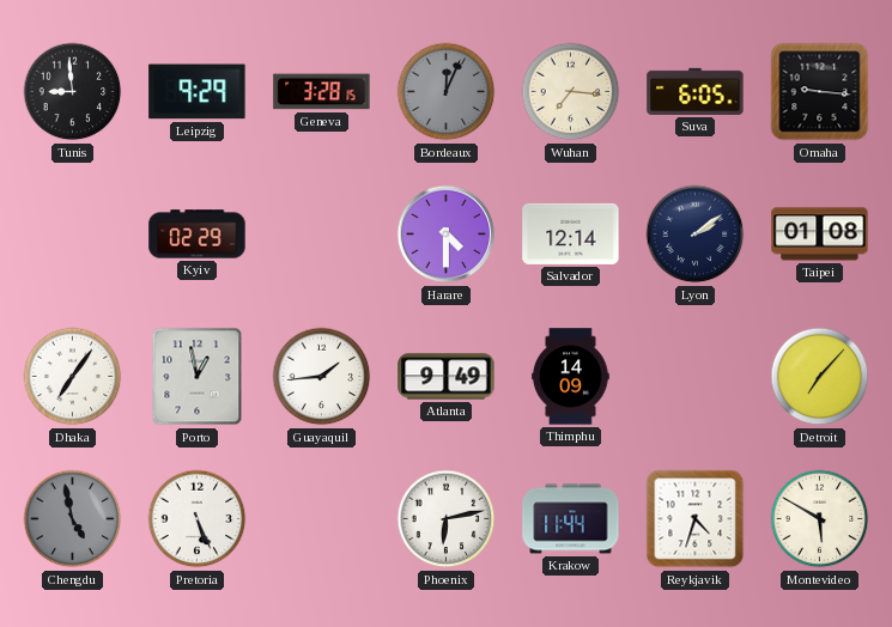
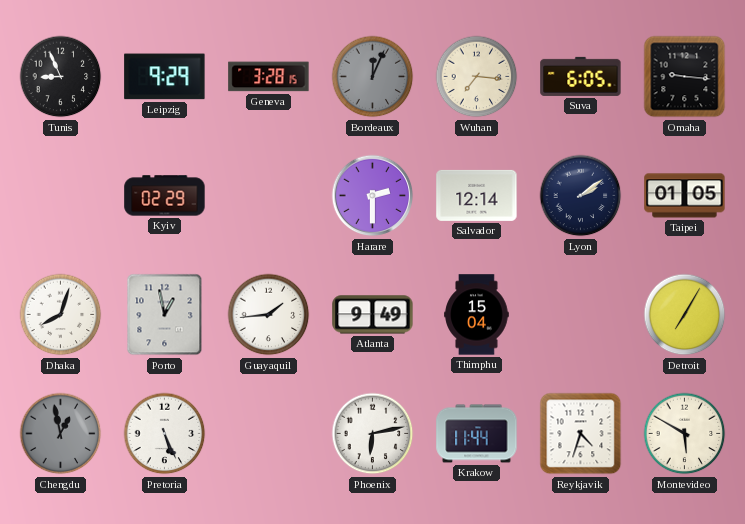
Tunis: 8:59 -> 8:56 (61, 77)
Harare: 4:30 -> 2:30 (373, 196)
Taipei: 01:08 -> 01:05 (685, 196)
Dhaka: 7:06 -> 8:03 (61, 315)
Thimphu: 14:09 -> 15:04 (477, 315)
Detroit: 7:07 -> 7:05 (685, 315)
Chengdu: 4:58 -> 12:58 (61, 434)
